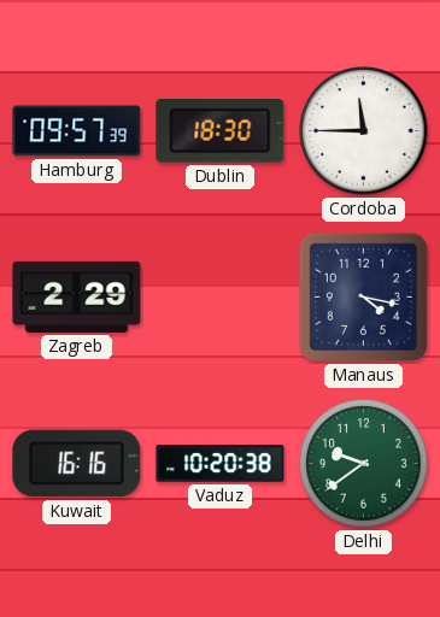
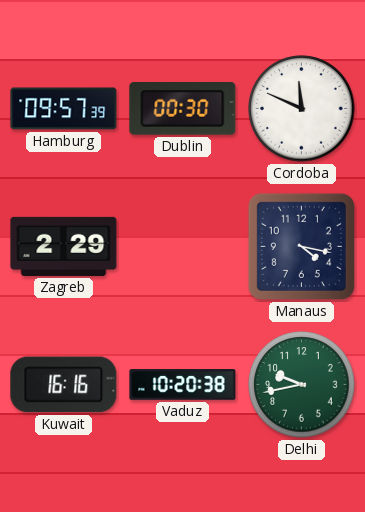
Dublin: 18:30 -> 00:30 (183, 109)
Cordoba: 11:45 -> 11:49 (302, 109)
Delhi: 9:39 -> 9:43 (302, 385)
